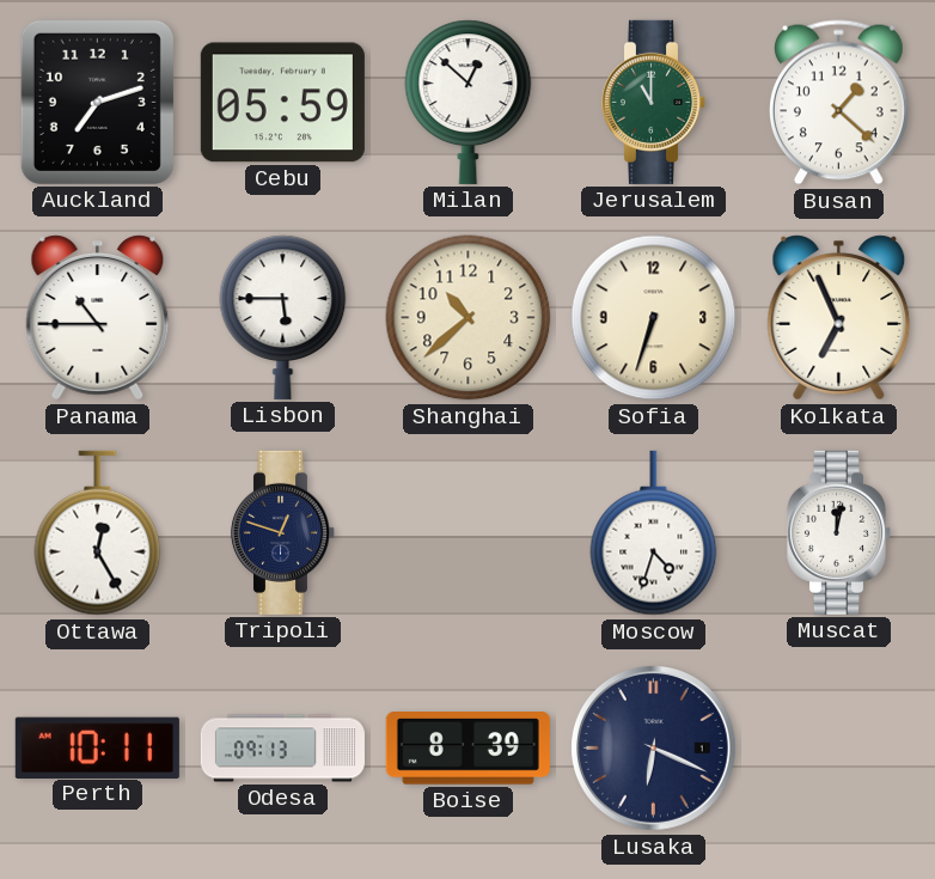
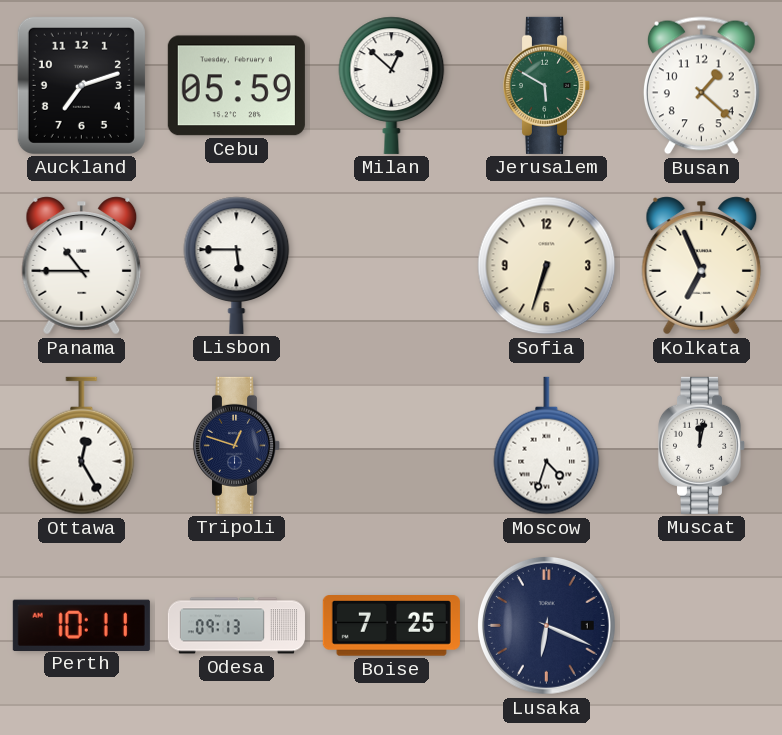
Jerusalem: 11:00 -> 5:50 (547, 85)
Shanghai: 10:38 -> none (469, 318)
Boise: 8:39 -> 7:25 (391, 626)
